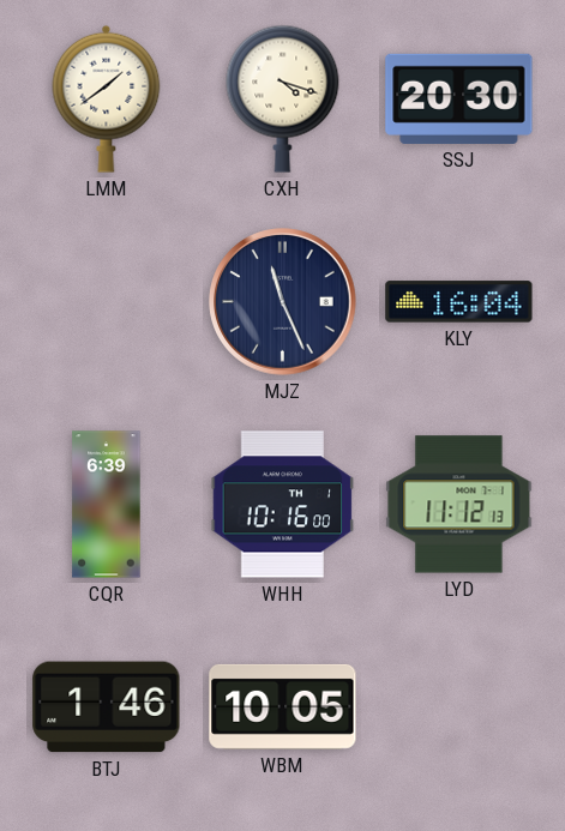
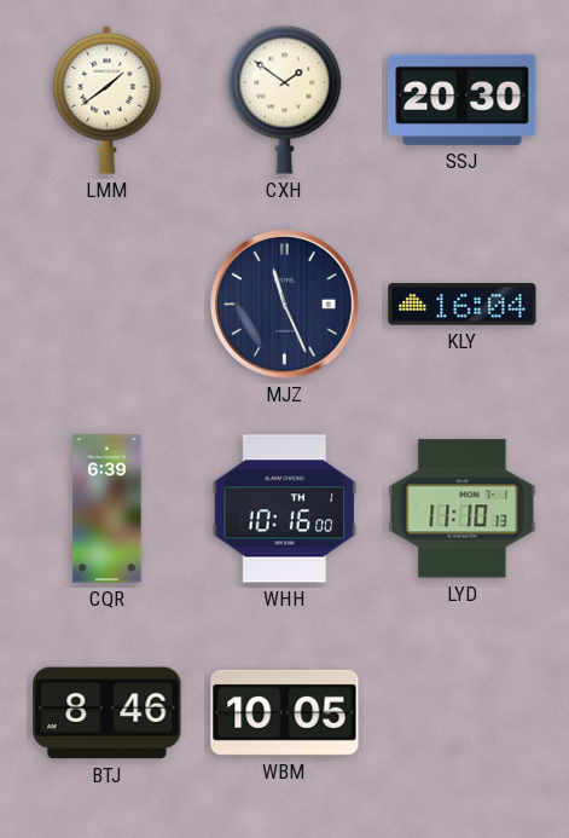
CXH: 4:18 -> 1:51 (285, 99)
LYD: 11:12 -> 11:10 (463, 509)
BTJ: 1:46 -> 8:46 (108, 713)
